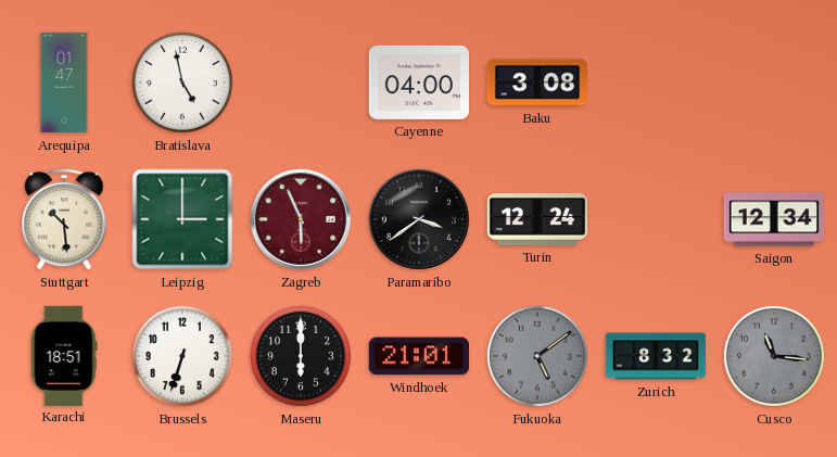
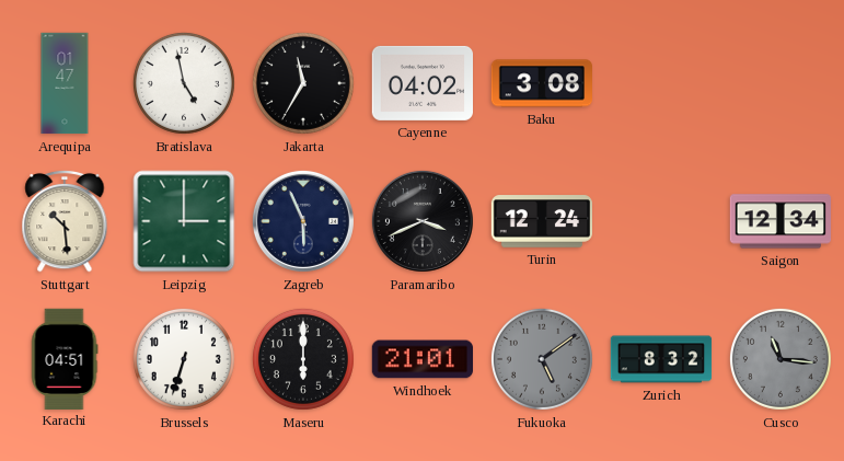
Jakarta: none -> 11:35 (303, 83)
Cayenne: 04:00 -> 04:02 (421, 83)
Zagreb dial: burgundy -> navy (303, 221)
Paramaribo: 3:39 -> 3:41 (423, 221)
Karachi: 18:51 -> 04:51 (65, 358)
